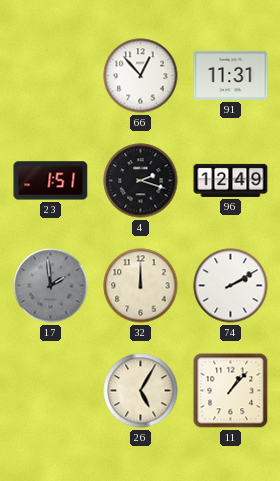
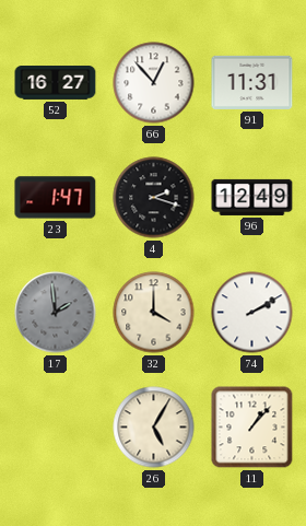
52: none -> 16:27 (56, 83)
23: 1:51 -> 1:47 (56, 198)
32: 12:00 -> 4:00 (154, 313)
